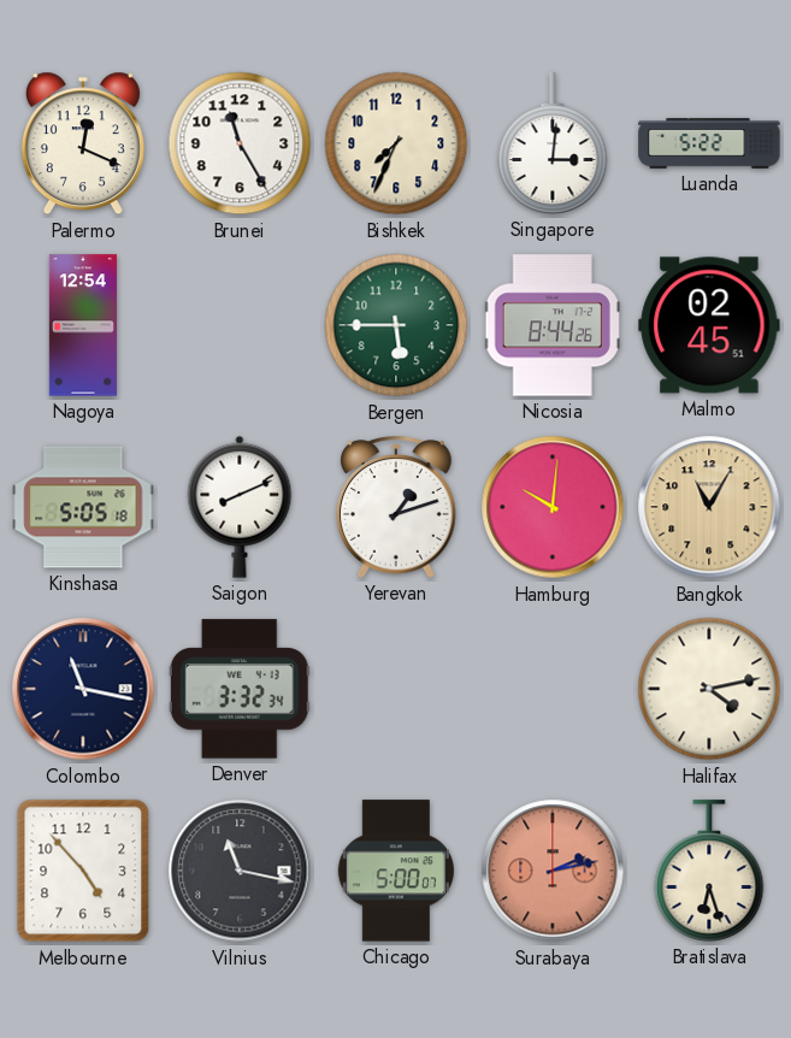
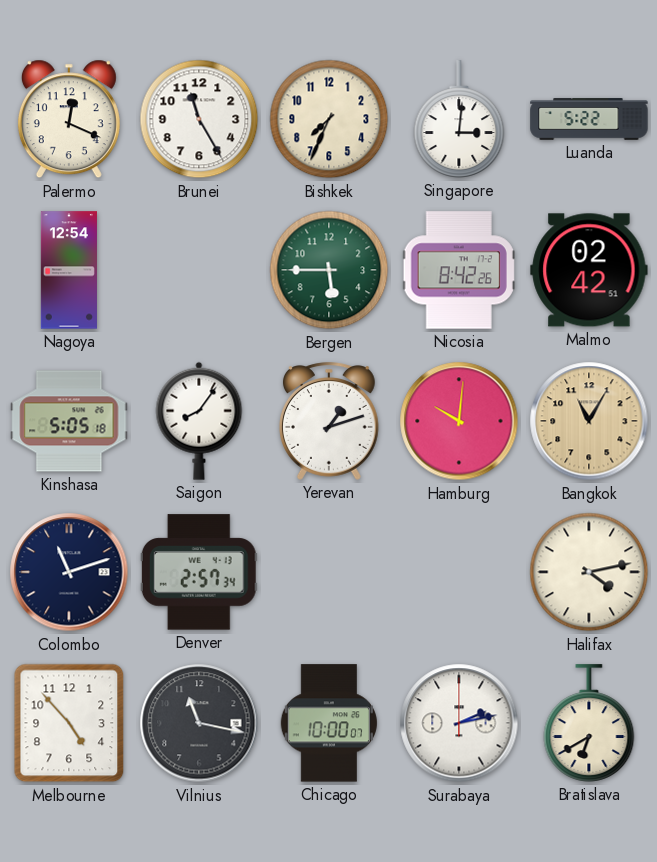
Nicosia: 8:44 -> 8:42 (459, 270)
Malmo: 02:45 -> 02:42 (589, 270)
Saigon: 8:11 -> 8:06 (199, 421)
Colombo: 11:17 -> 11:12 (69, 572)
Denver: 3:32 -> 2:57 (199, 572)
Chicago: 5:00 -> 10:00 (329, 723)
Surabaya dial: salmon -> white (459, 723)
Bratislava: 6:27 -> 6:40 (589, 723)
